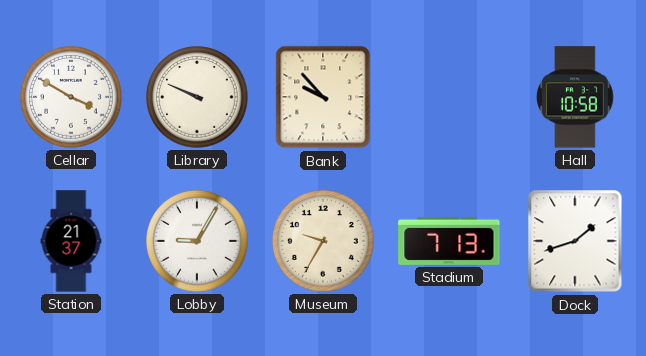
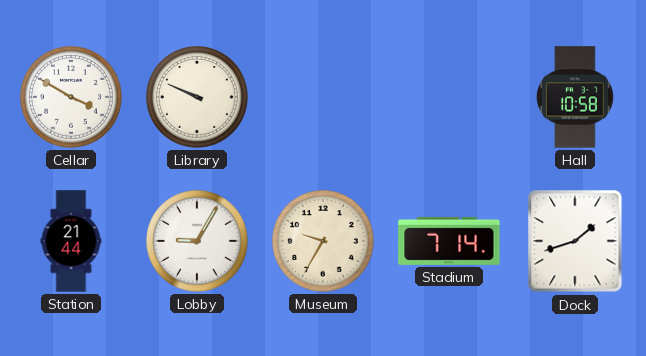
Bank: 9:53 -> none (323, 97)
Station: 21:37 -> 21:44 (71, 241)
Stadium: 7:13 -> 7:14 (449, 241)
